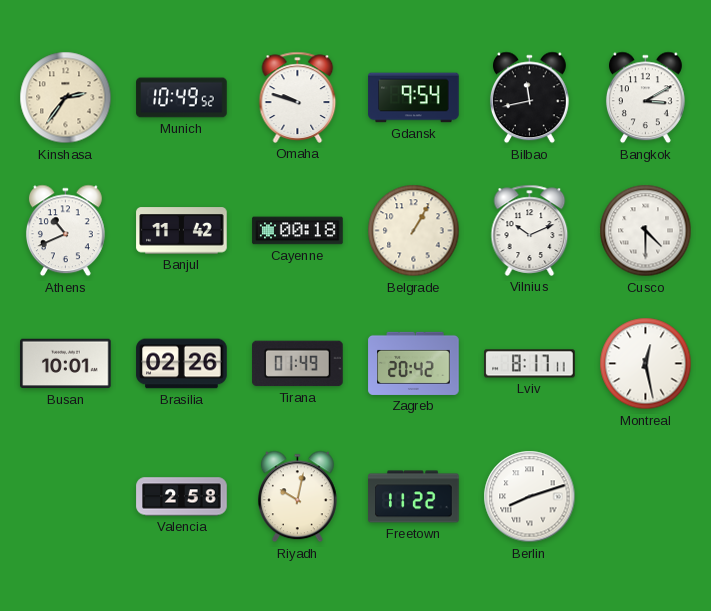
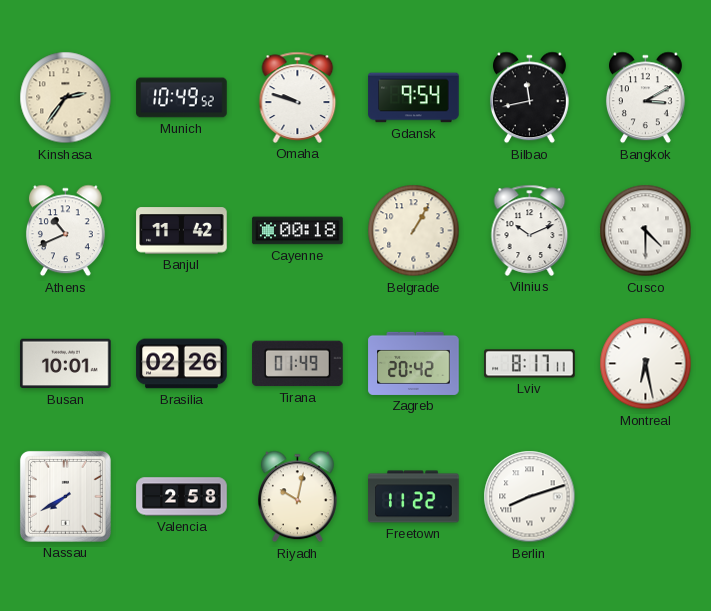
Montreal: 12:28 -> 6:28 (646, 364)
Nassau: none -> 7:40 (65, 496)
